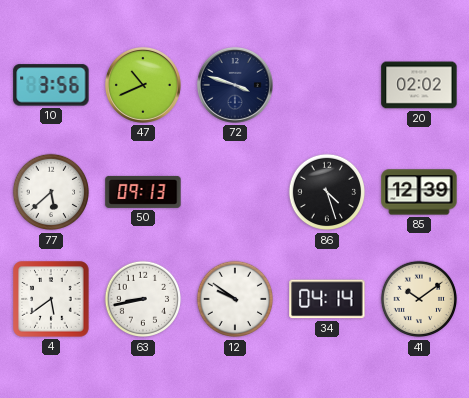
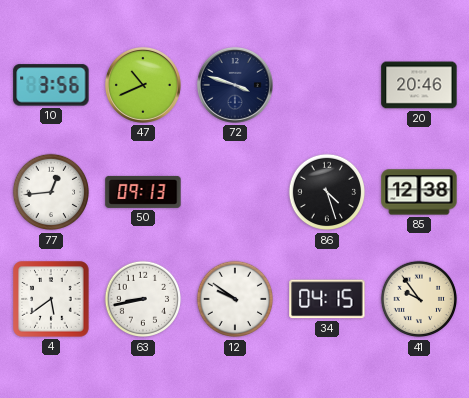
20: 02:02 -> 20:46 (419, 85)
77: 5:38 -> 12:44 (51, 192)
85: 12:39 -> 12:38 (419, 192)
34: 04:14 -> 04:15 (327, 299)
41: 10:09 -> 9:54 (419, 299)
